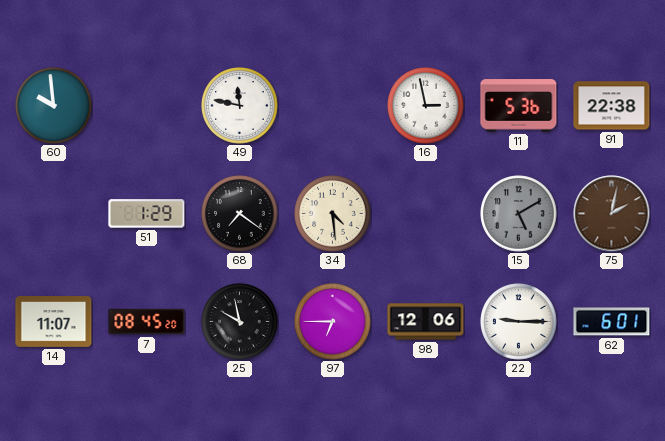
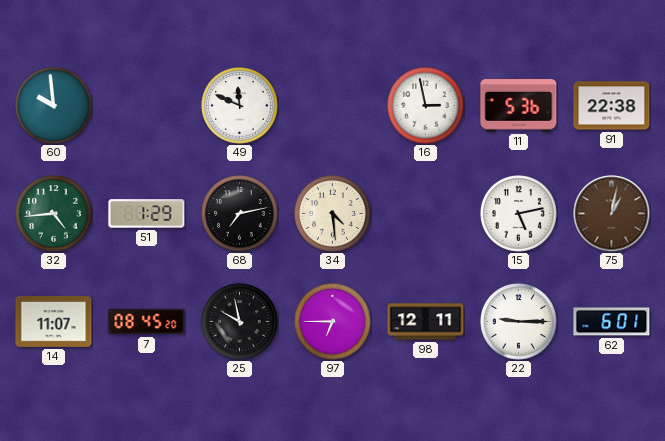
49: 11:47 -> 11:49 (240, 106)
32: none -> 4:44 (54, 214)
68: 7:21 -> 7:13 (240, 214)
15: 5:10 -> 5:13 (519, 214)
15 dial: grey -> white (519, 214)
75: 2:02 -> 1:02 (612, 214)
98: 12:06 -> 12:11 (426, 322)
